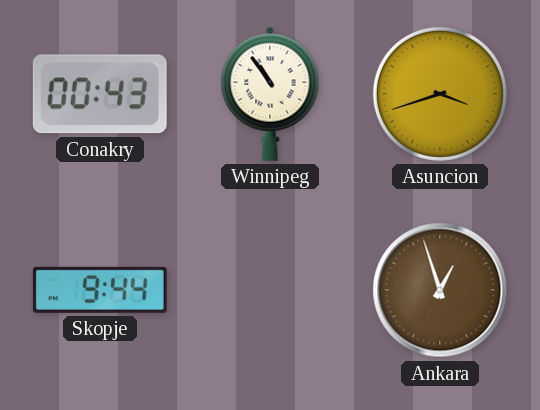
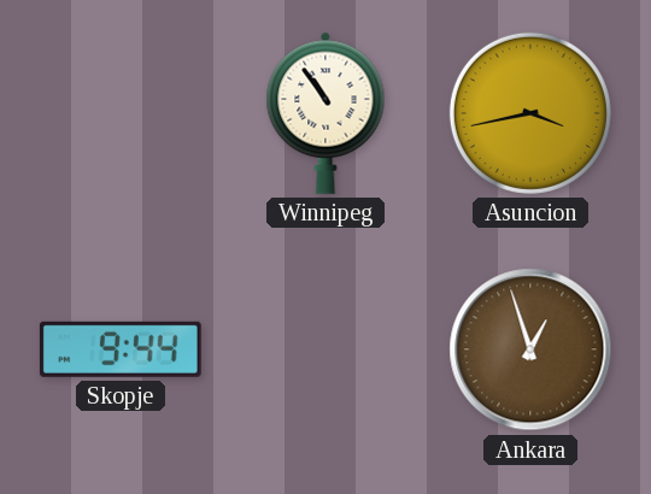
Conakry: 00:43 -> none (100, 94)
Asuncion: 3:42 -> 3:43 (530, 113)
